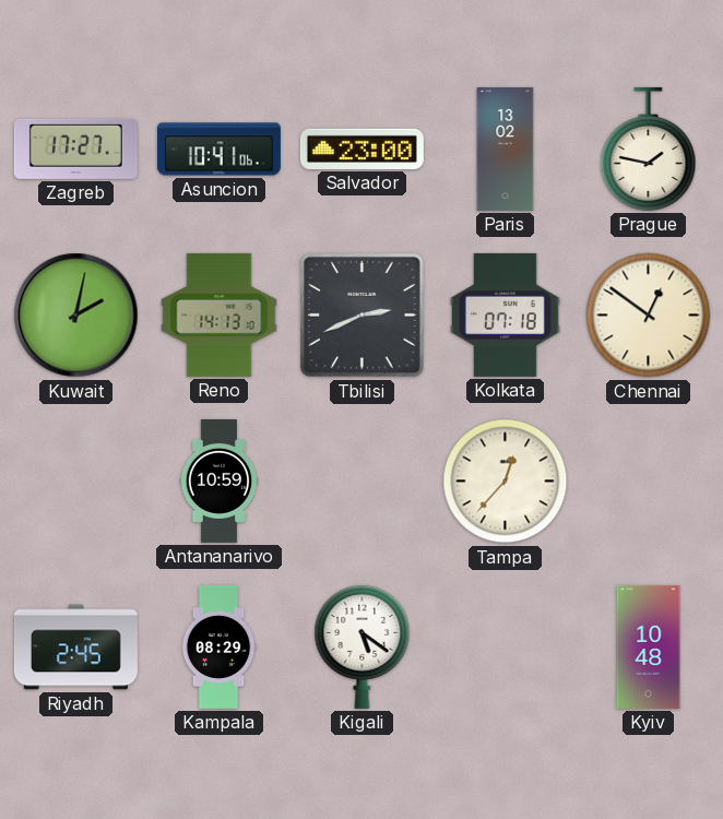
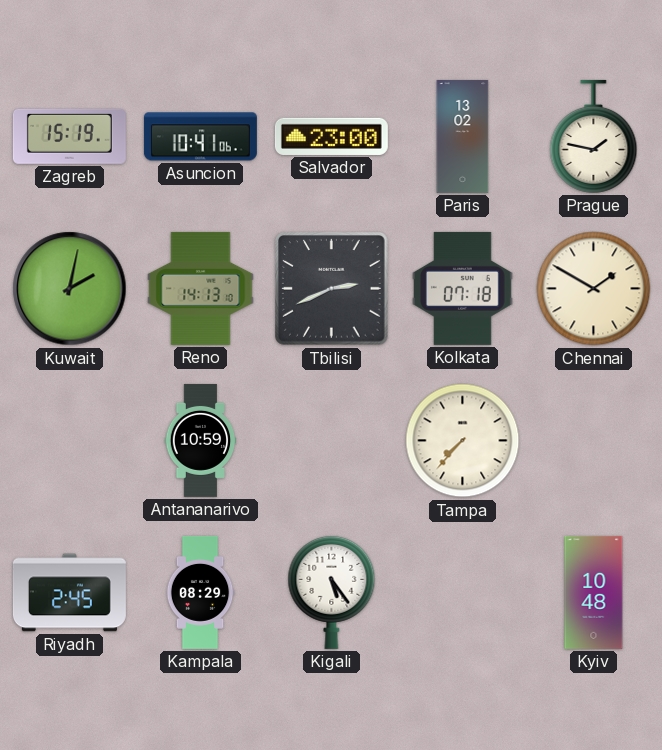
Zagreb: 17:27 -> 15:19 (69, 136)
Chennai: 12:51 -> 1:50 (594, 289)
Tampa: 12:37 -> 7:37 (463, 441)
Kigali: 5:21 -> 5:24 (332, 592)
